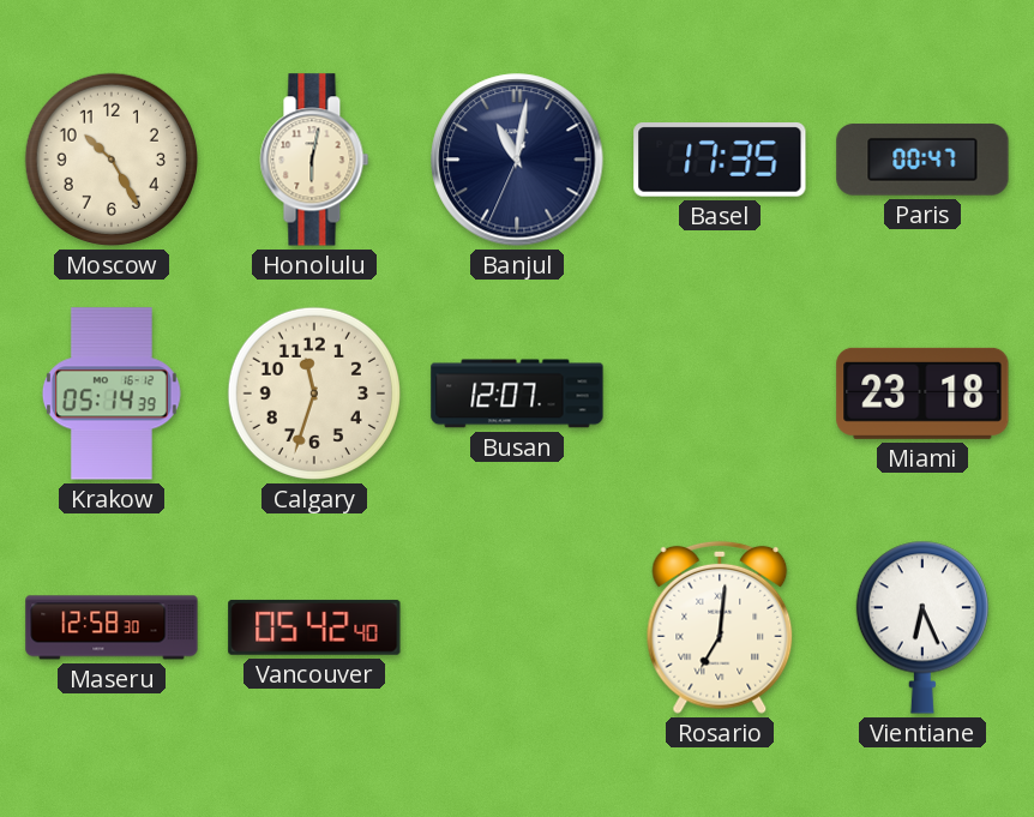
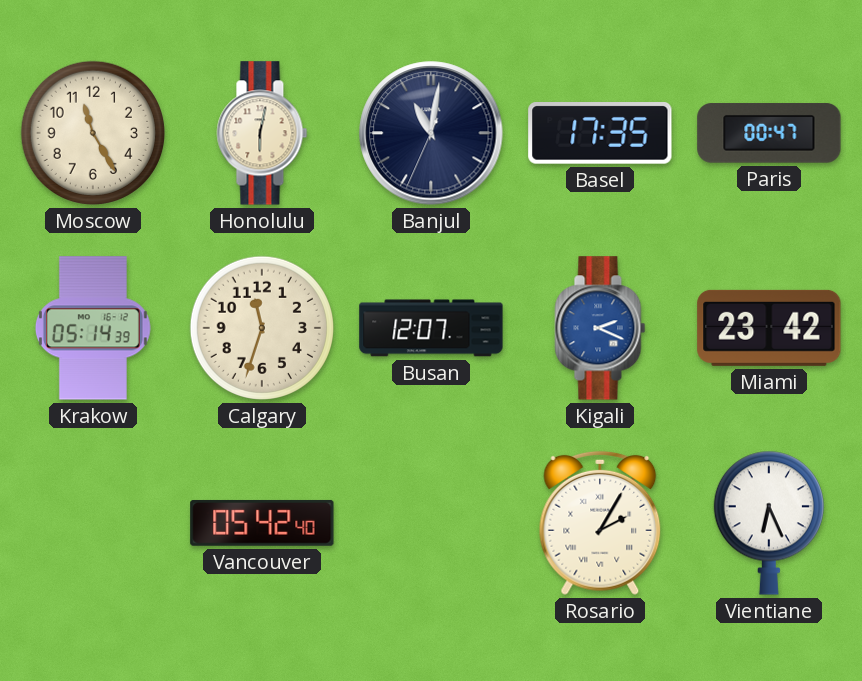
Moscow: 10:25 -> 11:25 (93, 133)
Kigali: none -> 2:19 (600, 328)
Miami: 23:18 -> 23:42 (769, 328)
Maseru: 12:58 -> none (112, 627)
Rosario: 7:01 -> 2:05 (600, 523)
